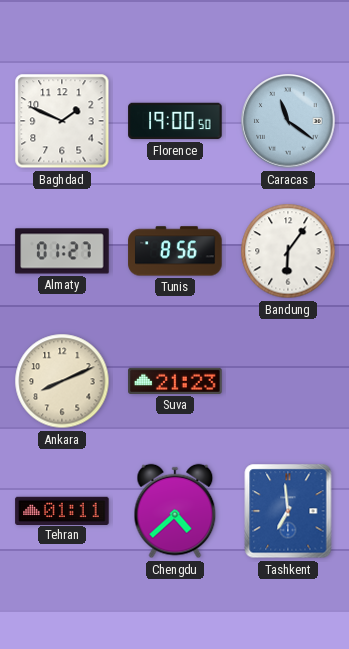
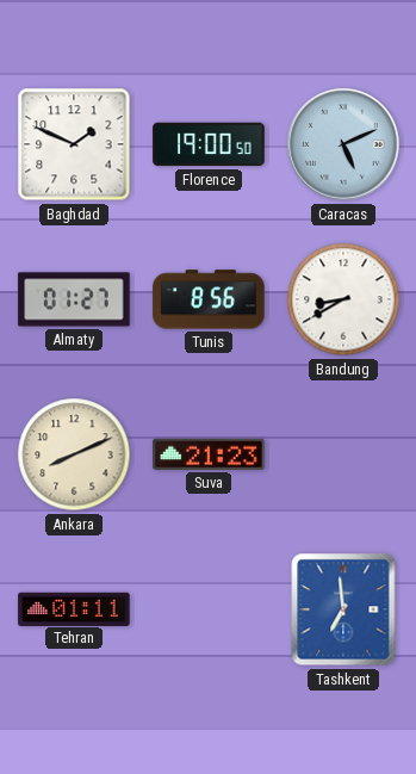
Caracas: 11:21 -> 5:11 (343, 144)
Bandung: 6:06 -> 8:40 (343, 299)
Chengdu: 4:38 -> none (175, 511)
